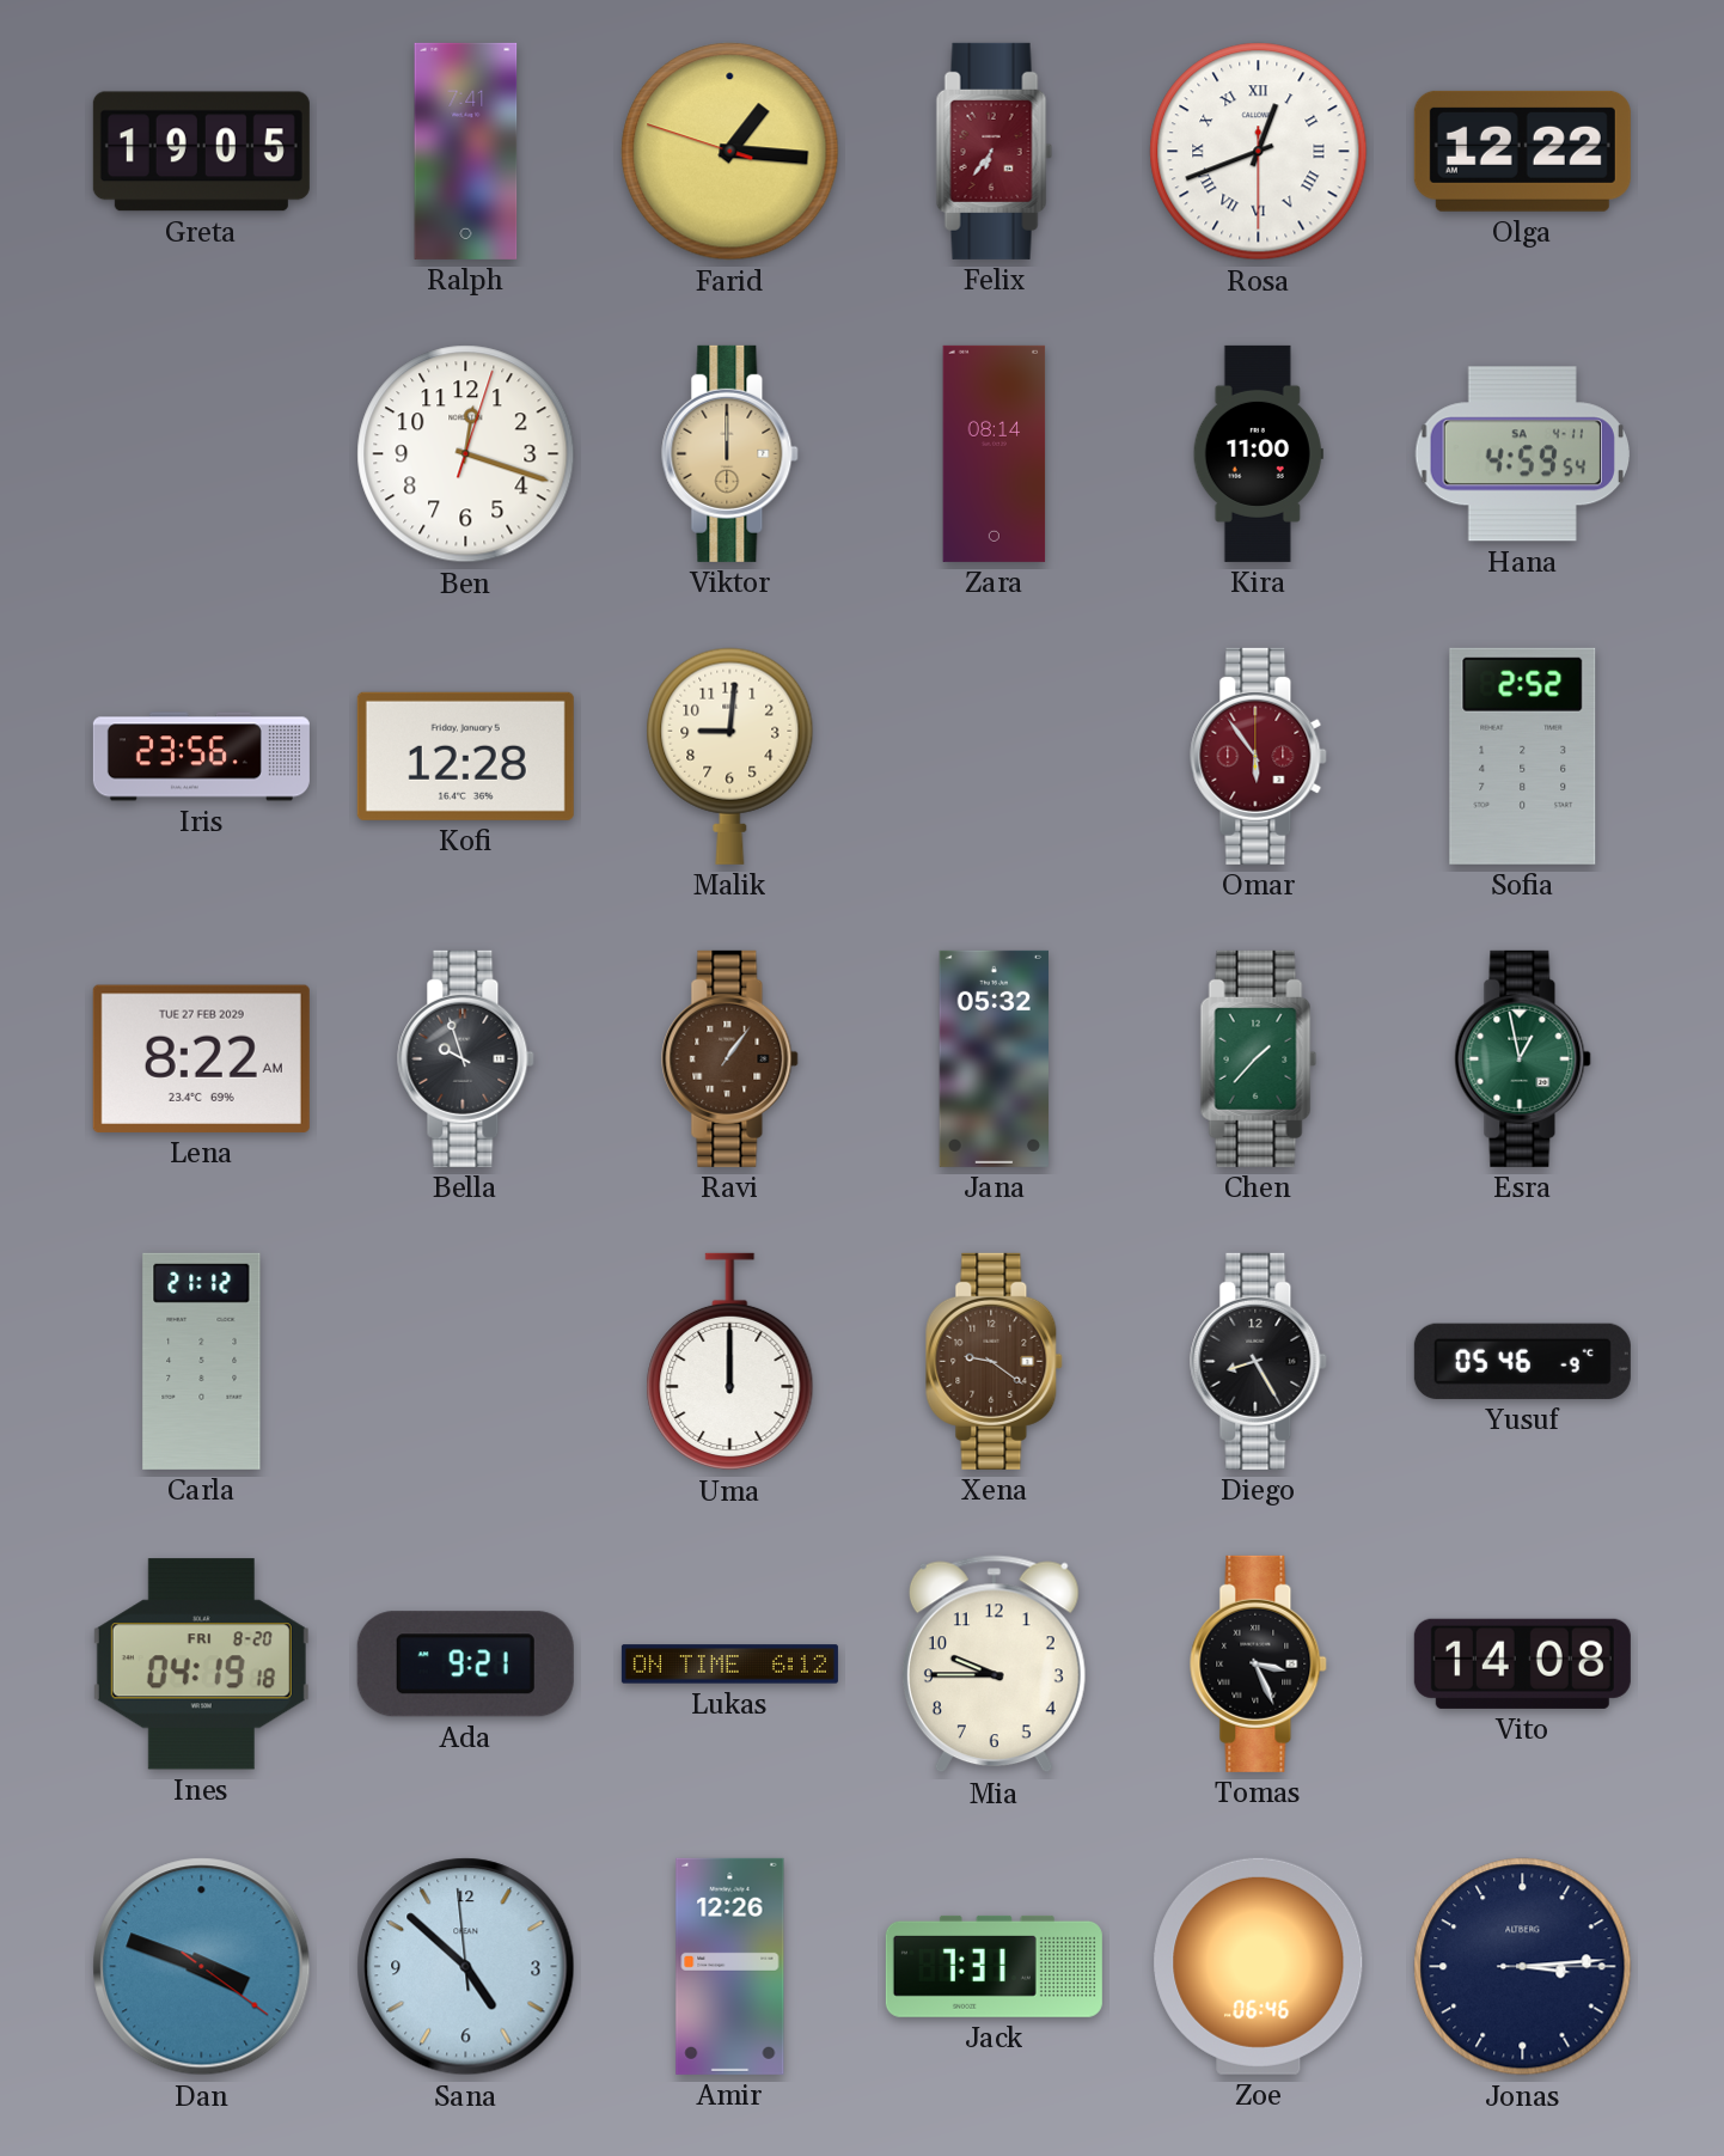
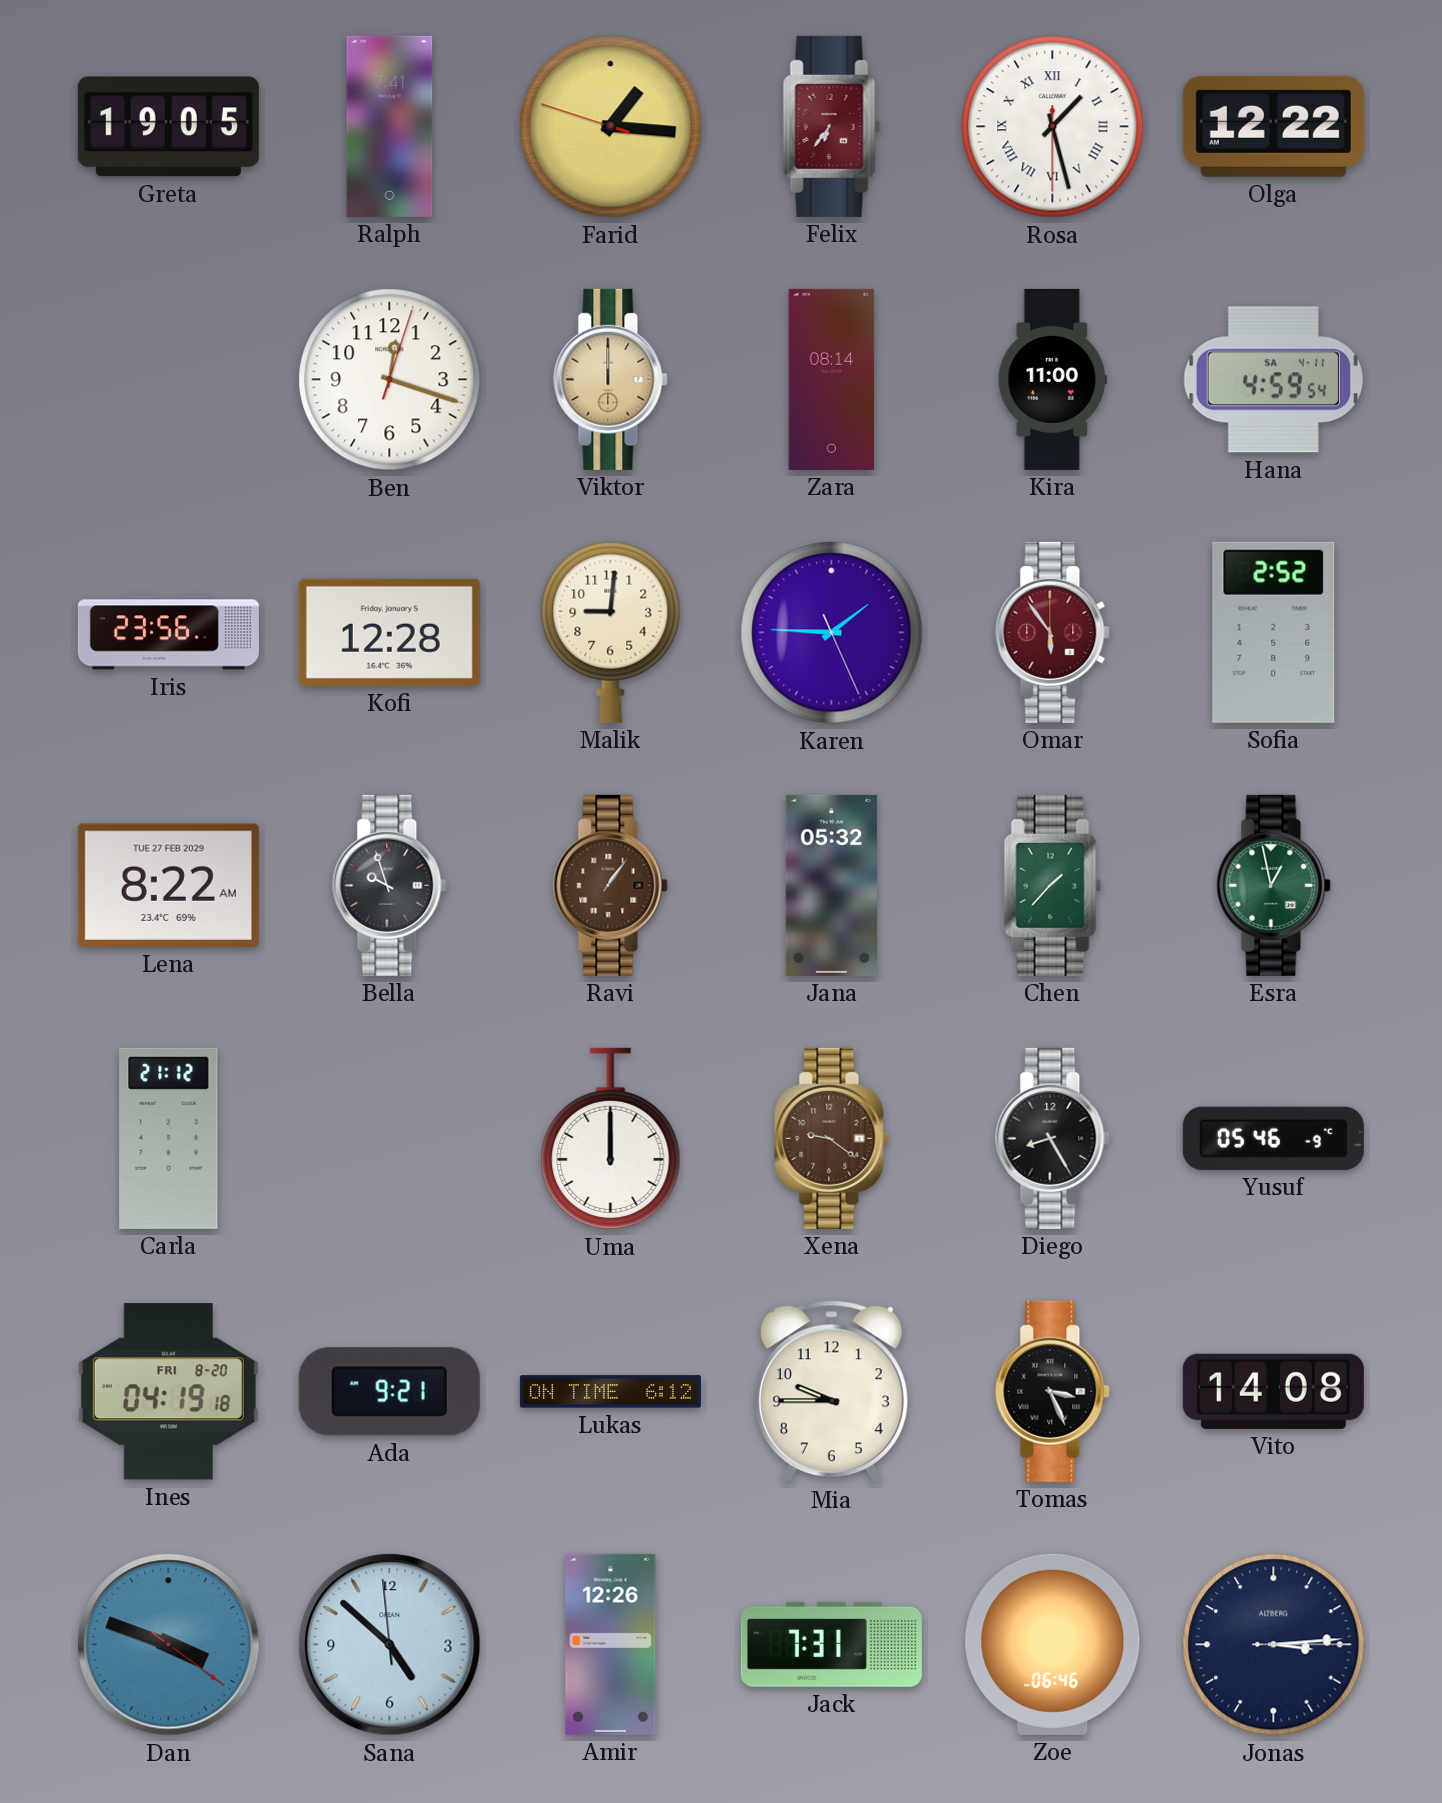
Rosa: 12:41 -> 1:27 (1053, 127)
Karen: none -> 1:45 (832, 633)
